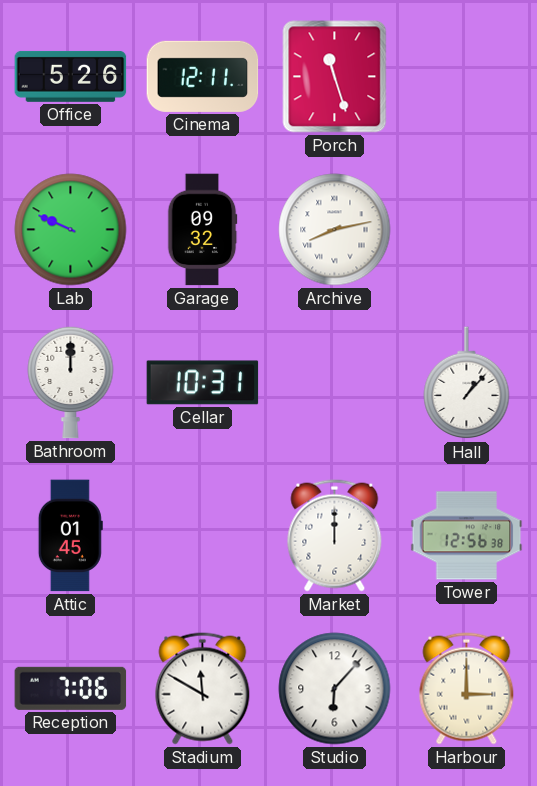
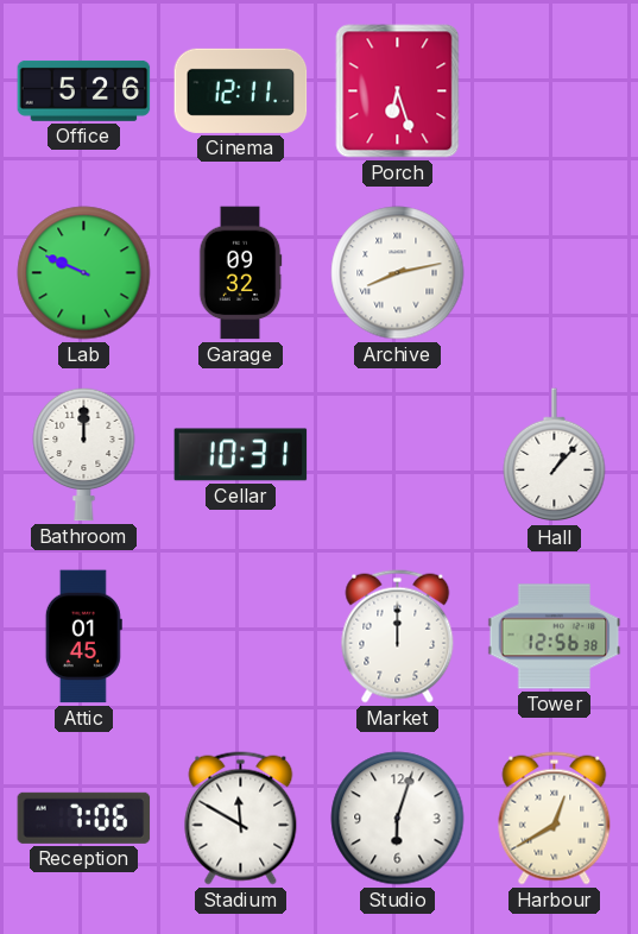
Porch: 11:27 -> 6:27 (398, 91)
Studio: 6:07 -> 6:03 (398, 819)
Harbour: 3:00 -> 12:40 (555, 819)
